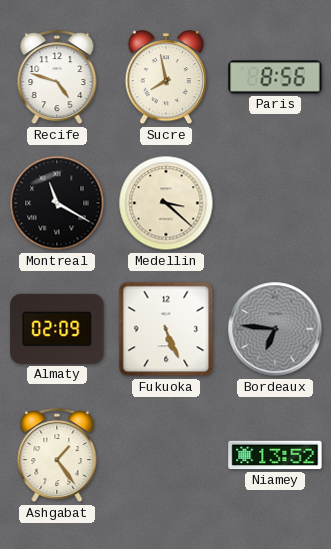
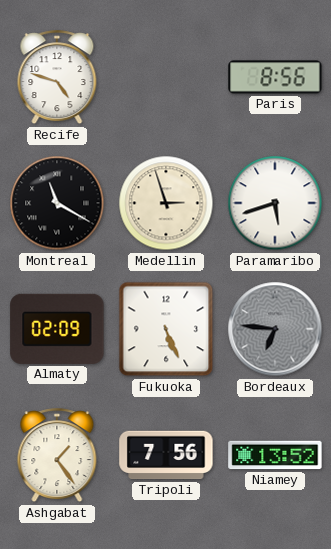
Sucre: 7:58 -> none (165, 78)
Medellin: 3:22 -> 2:57 (166, 203)
Paramaribo: none -> 5:42 (275, 203)
Tripoli: none -> 7:56 (166, 455)
